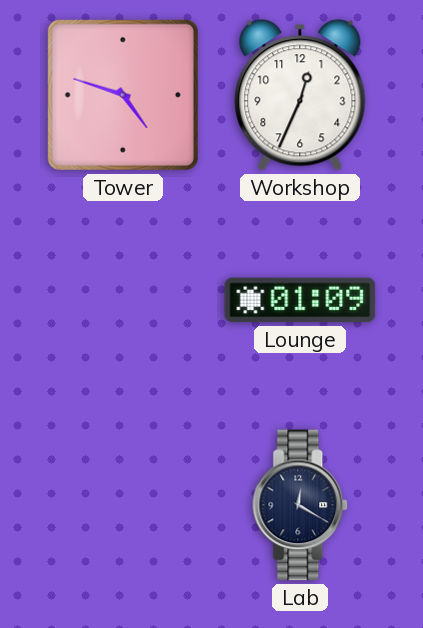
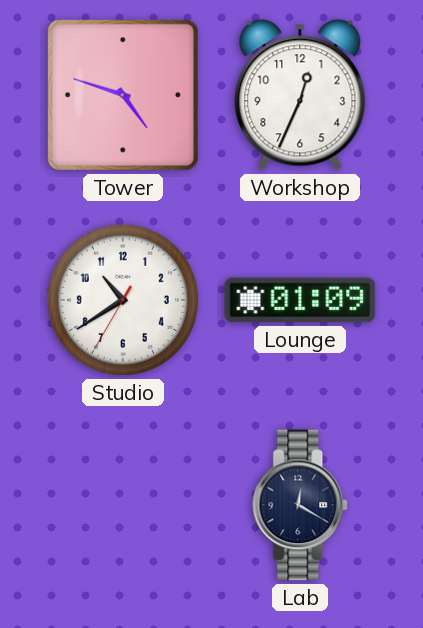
Studio: none -> 10:39 (123, 300)
